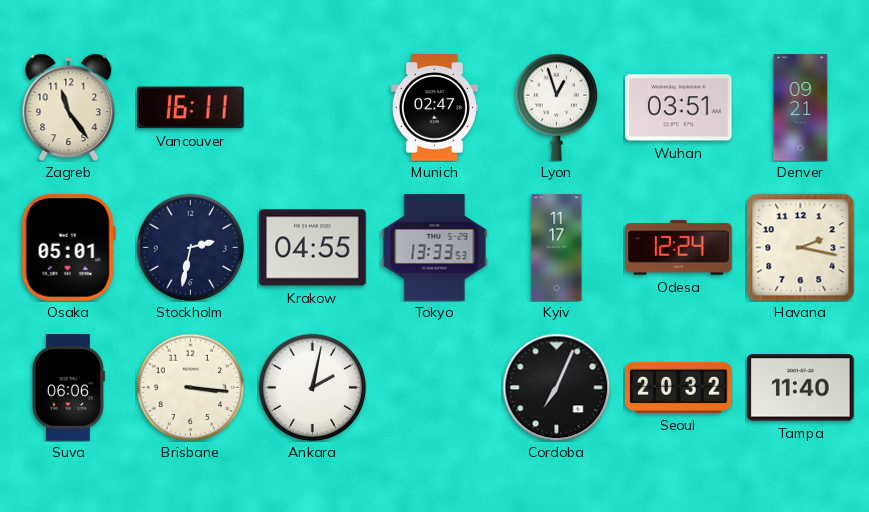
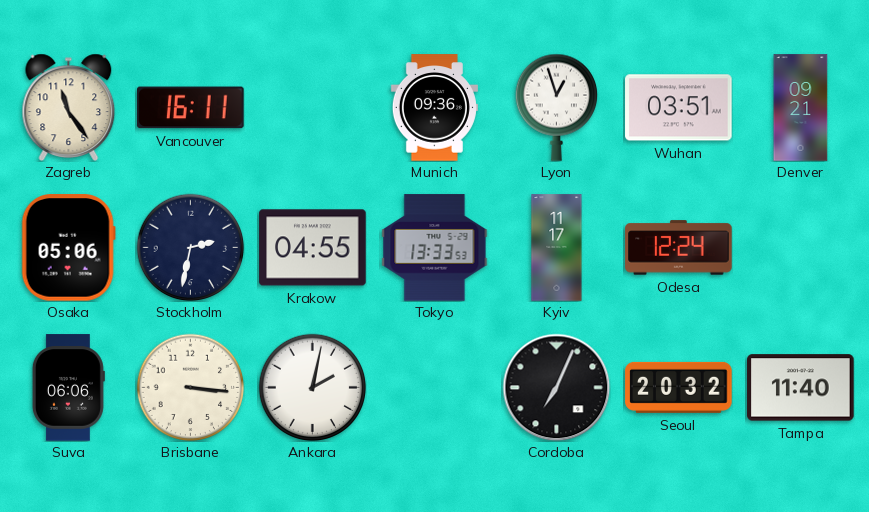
Munich: 02:47 -> 09:36 (434, 108)
Osaka: 05:01 -> 05:06 (68, 248)
Havana: 2:17 -> none (800, 247)
